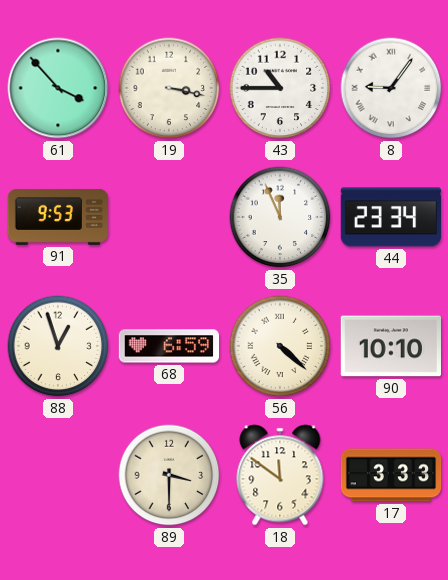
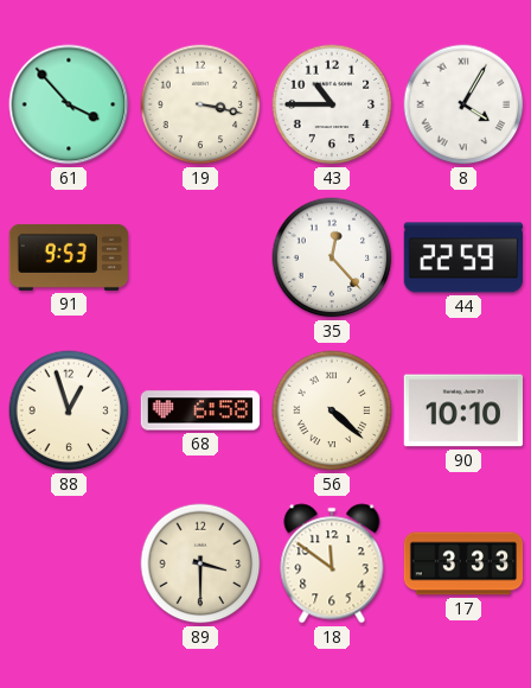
8: 9:06 -> 4:05 (463, 104)
35: 11:56 -> 12:23 (332, 257)
44: 23:34 -> 22:59 (462, 257)
68: 6:59 -> 6:58 (200, 410)
